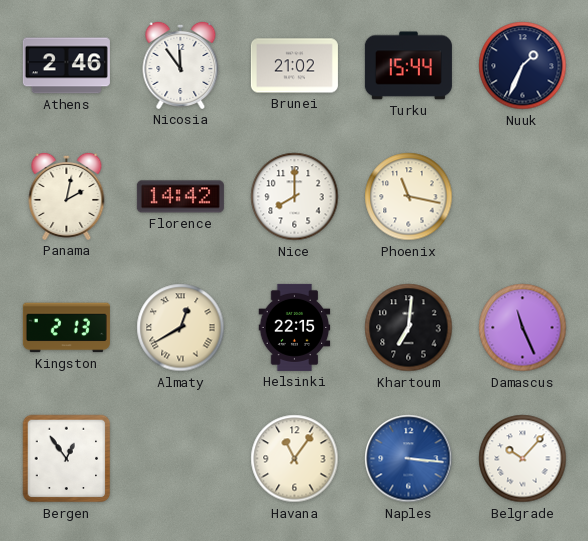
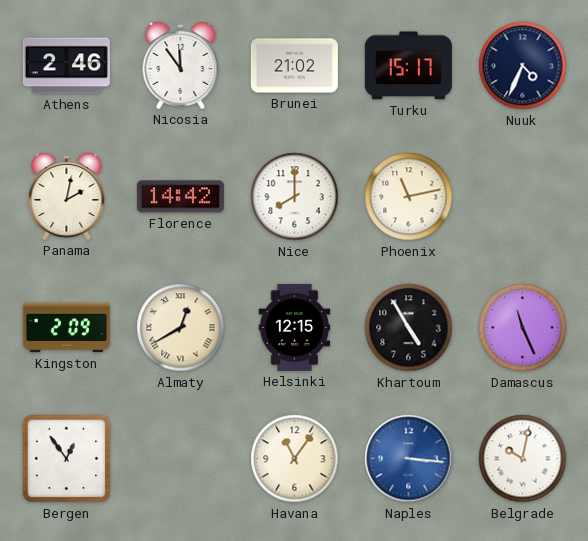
Turku: 15:44 -> 15:17 (408, 66)
Nuuk: 1:34 -> 4:34 (523, 66)
Phoenix: 11:17 -> 11:13 (409, 197)
Kingston: 2:13 -> 2:09 (66, 328)
Helsinki: 22:15 -> 12:15 (295, 327)
Khartoum: 7:01 -> 4:55 (409, 328)
Belgrade: 10:07 -> 10:02 (523, 459)
